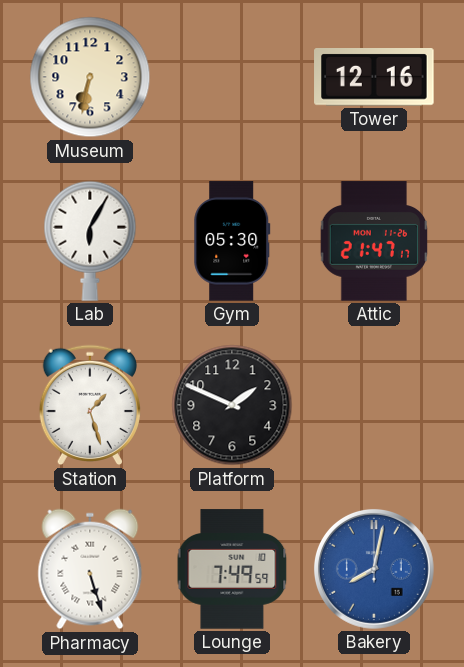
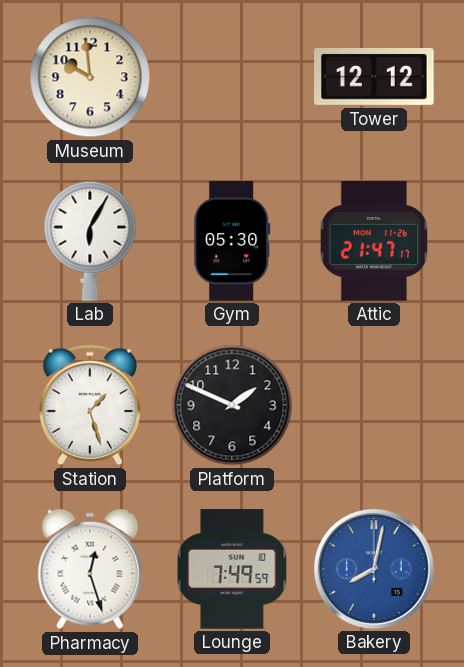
Museum: 6:32 -> 9:59 (90, 77)
Tower: 12:16 -> 12:12 (374, 77)
Pharmacy: 5:27 -> 12:27 (90, 569)
